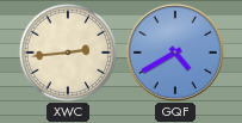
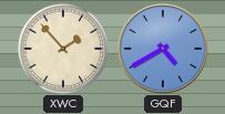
XWC: 2:44 -> 1:53 (62, 48)
